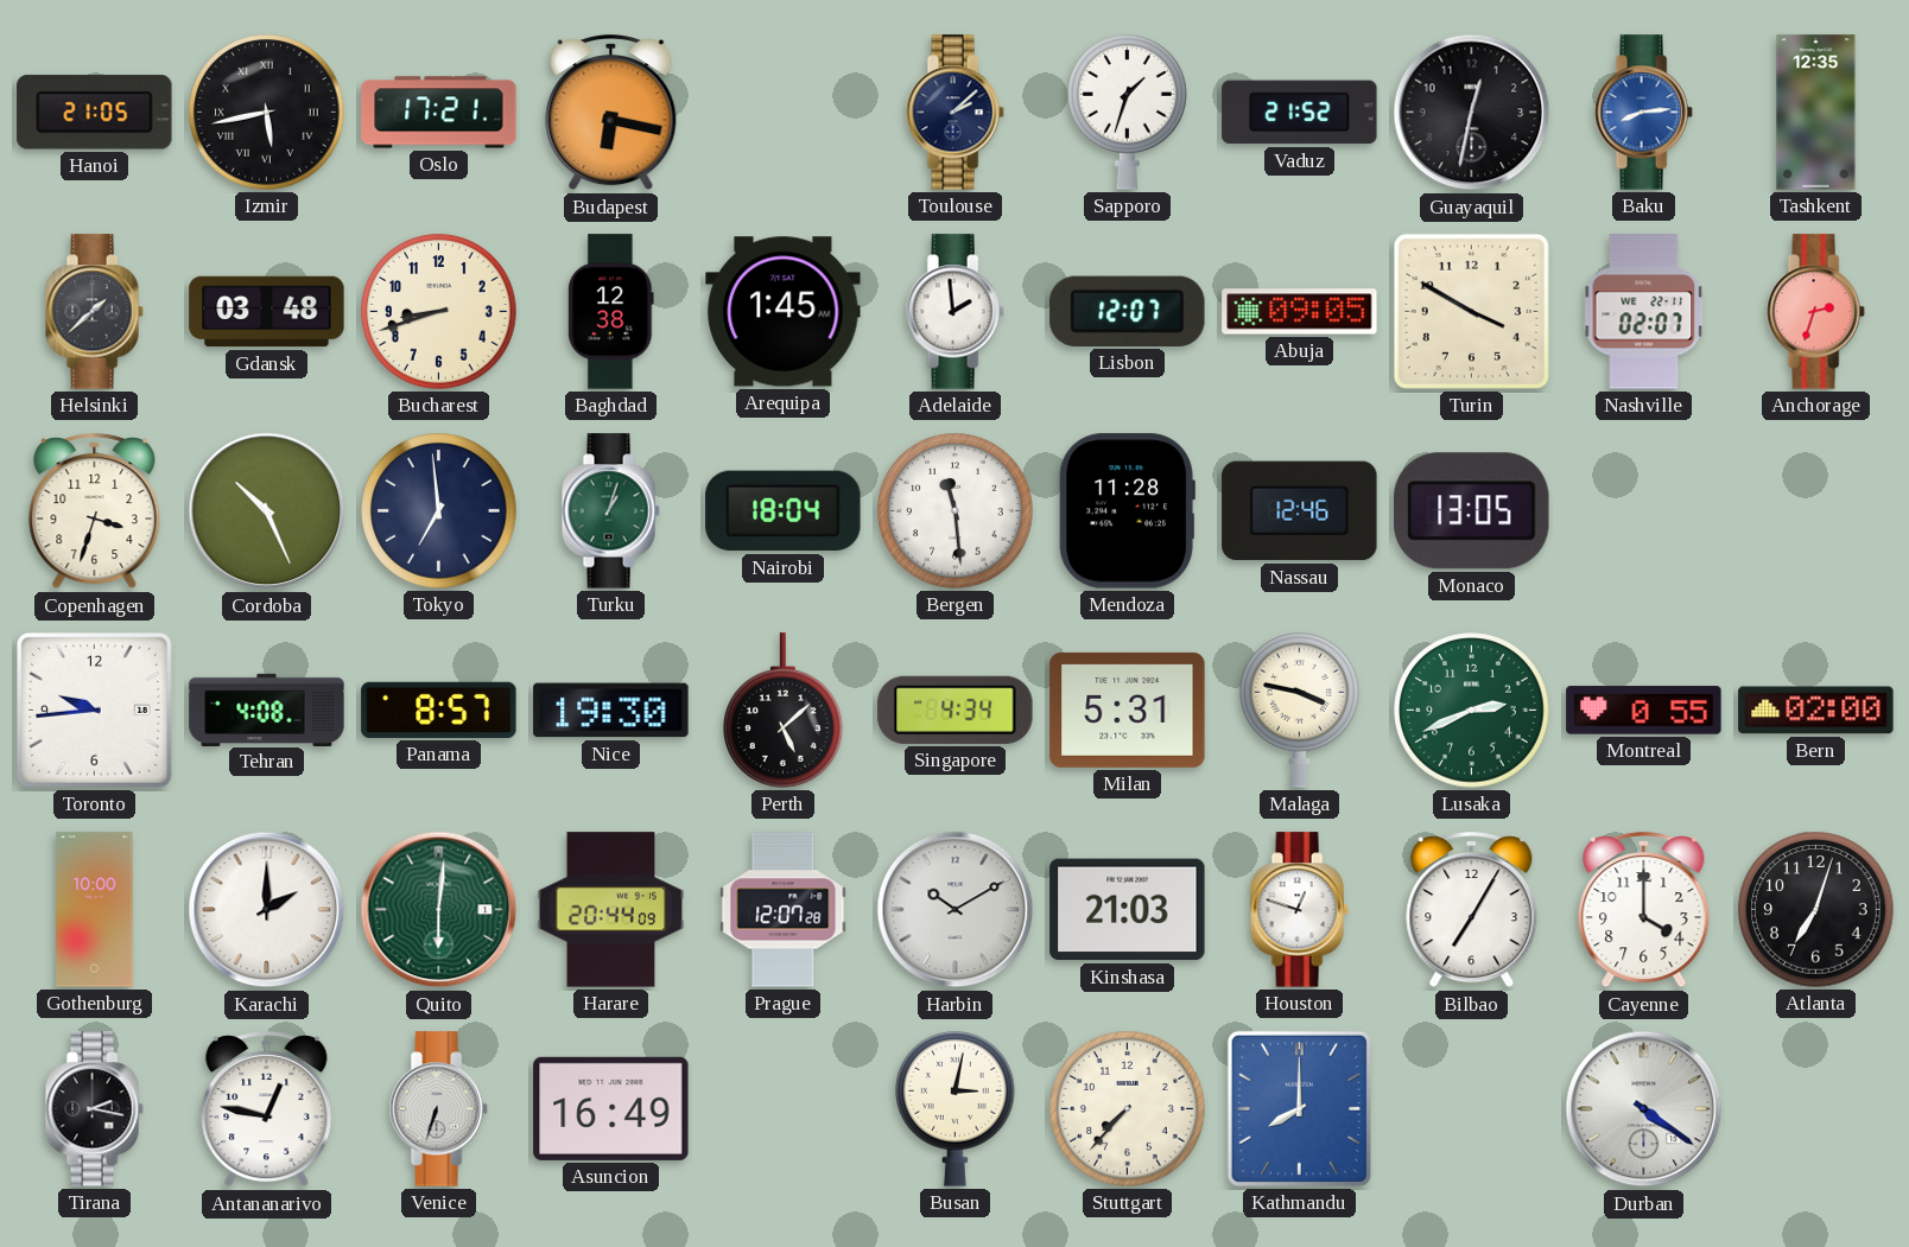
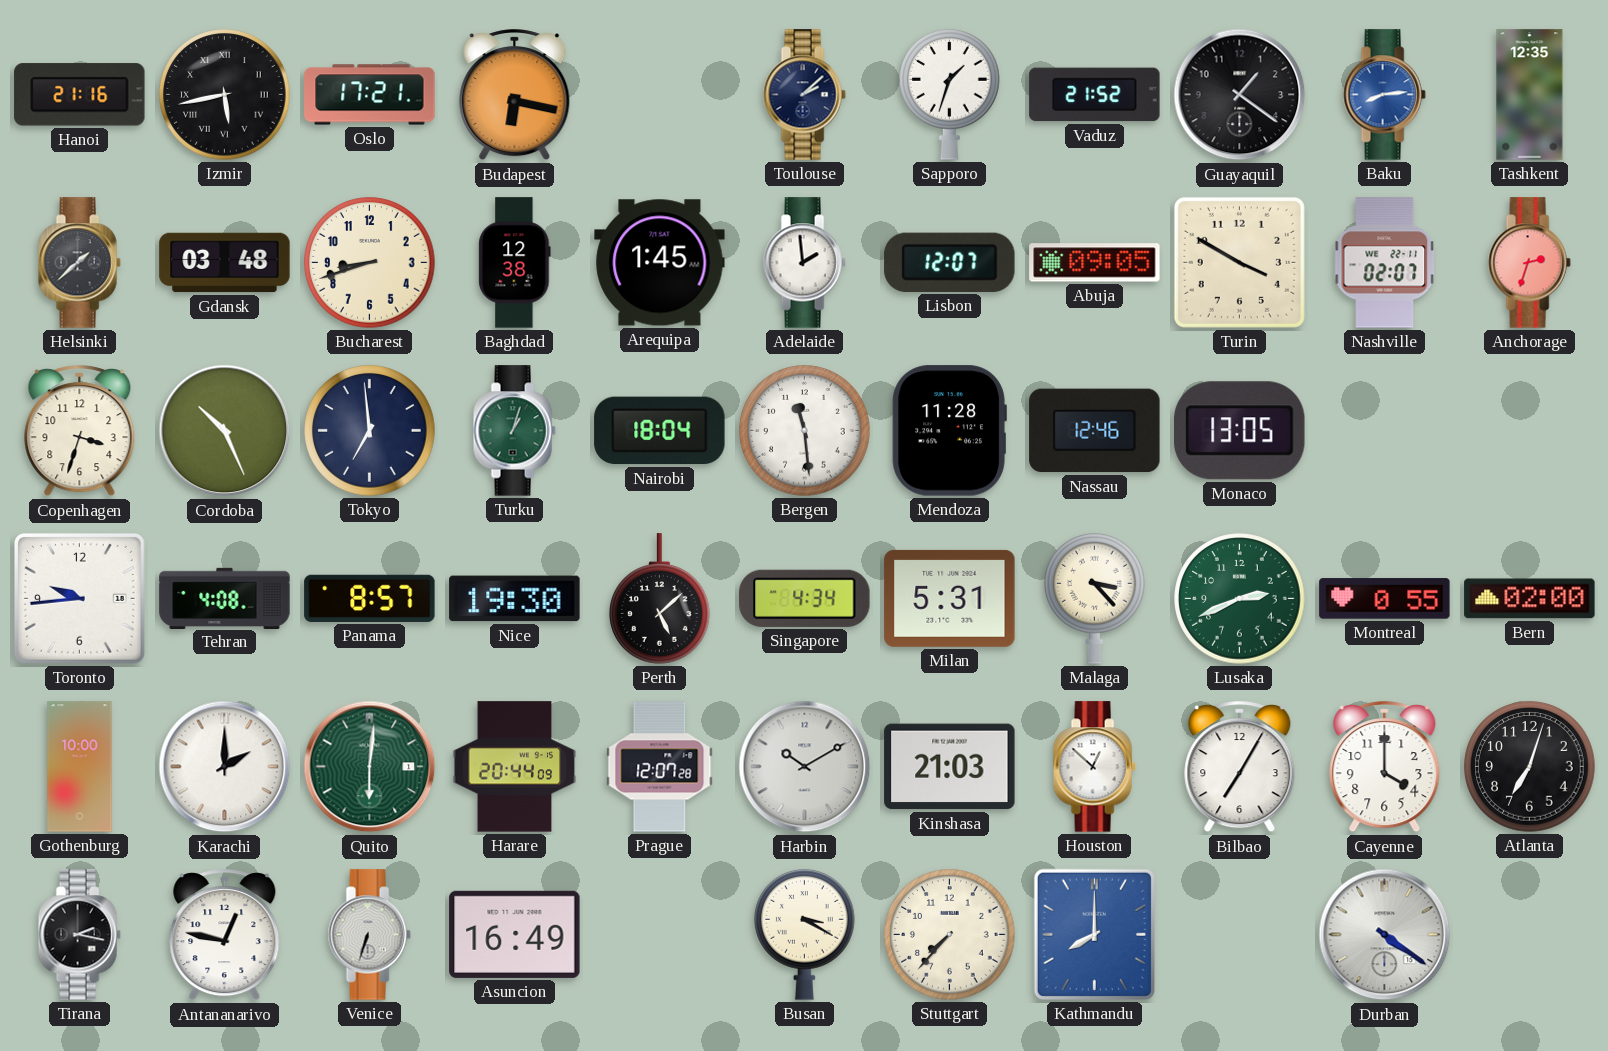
Hanoi: 21:05 -> 21:16 (80, 95)
Guayaquil: 12:32 -> 1:21 (1240, 95)
Malaga: 3:47 -> 3:23 (1095, 599)
Houston: 12:48 -> 12:52 (1094, 767)
Busan: 3:02 -> 3:20 (805, 935)
